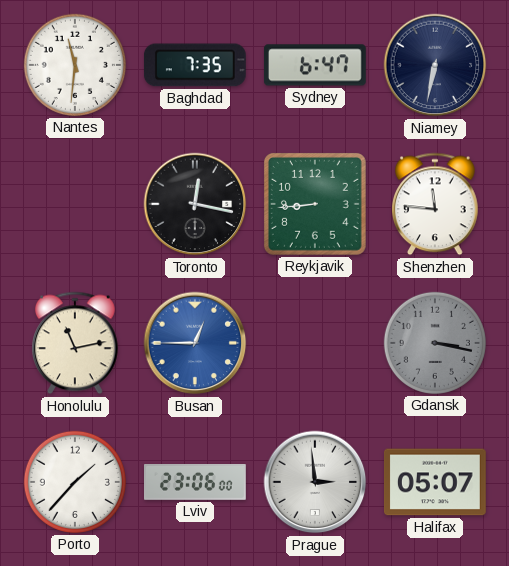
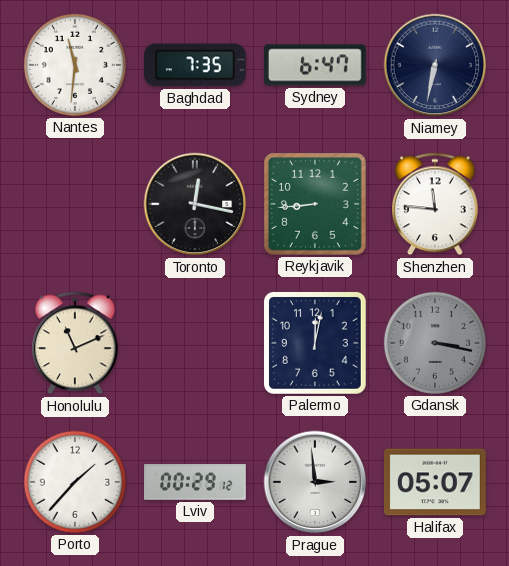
Honolulu: 11:13 -> 11:11 (76, 343)
Busan: 12:45 -> none (195, 343)
Palermo: none -> 12:02 (315, 343)
Lviv: 23:06 -> 00:29 (196, 483)
